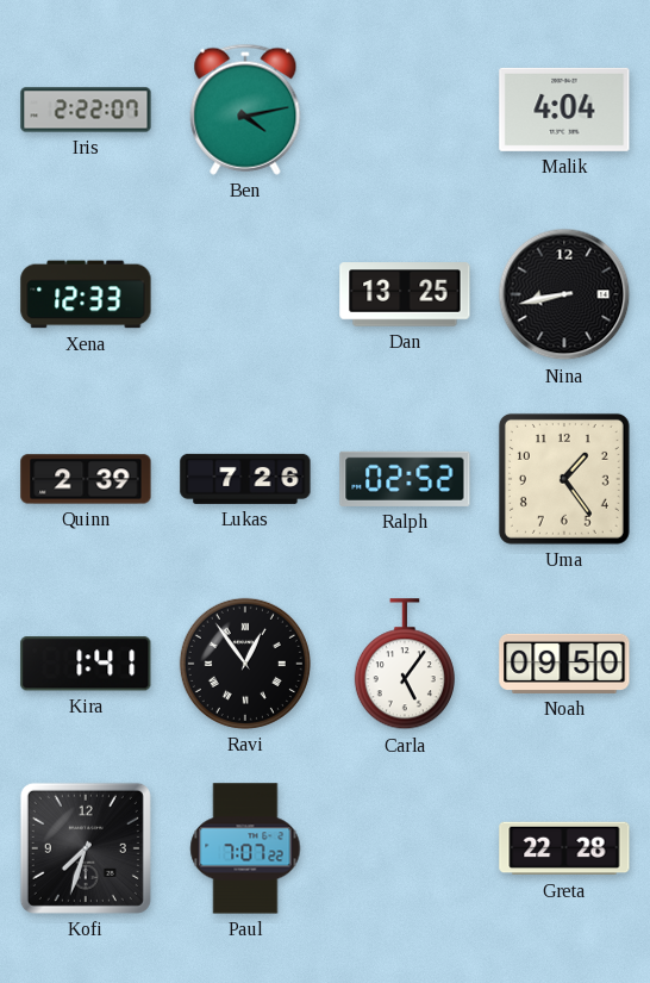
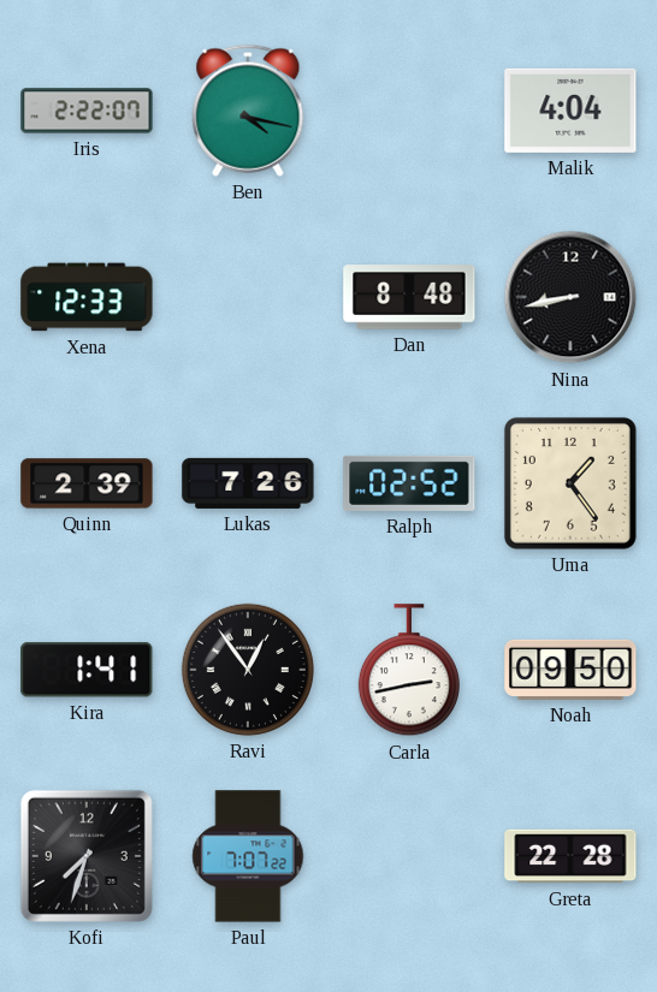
Ben: 4:13 -> 4:17 (248, 111)
Dan: 13:25 -> 8:48 (409, 297)
Carla: 5:06 -> 2:43 (409, 671)
